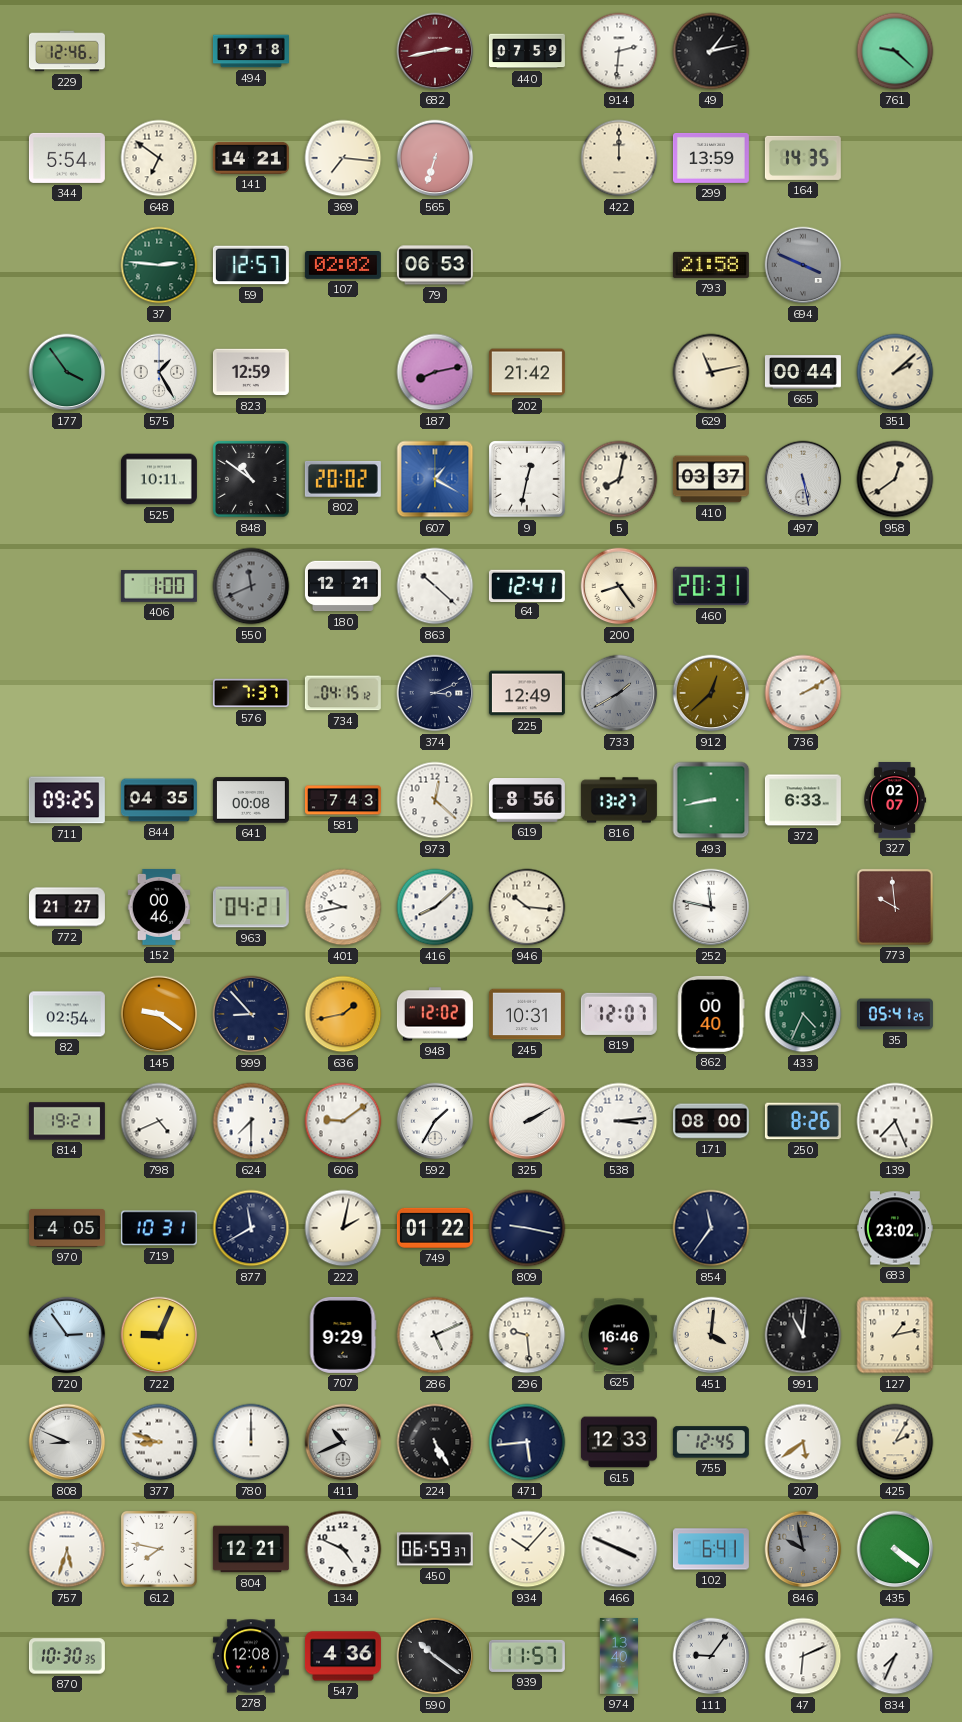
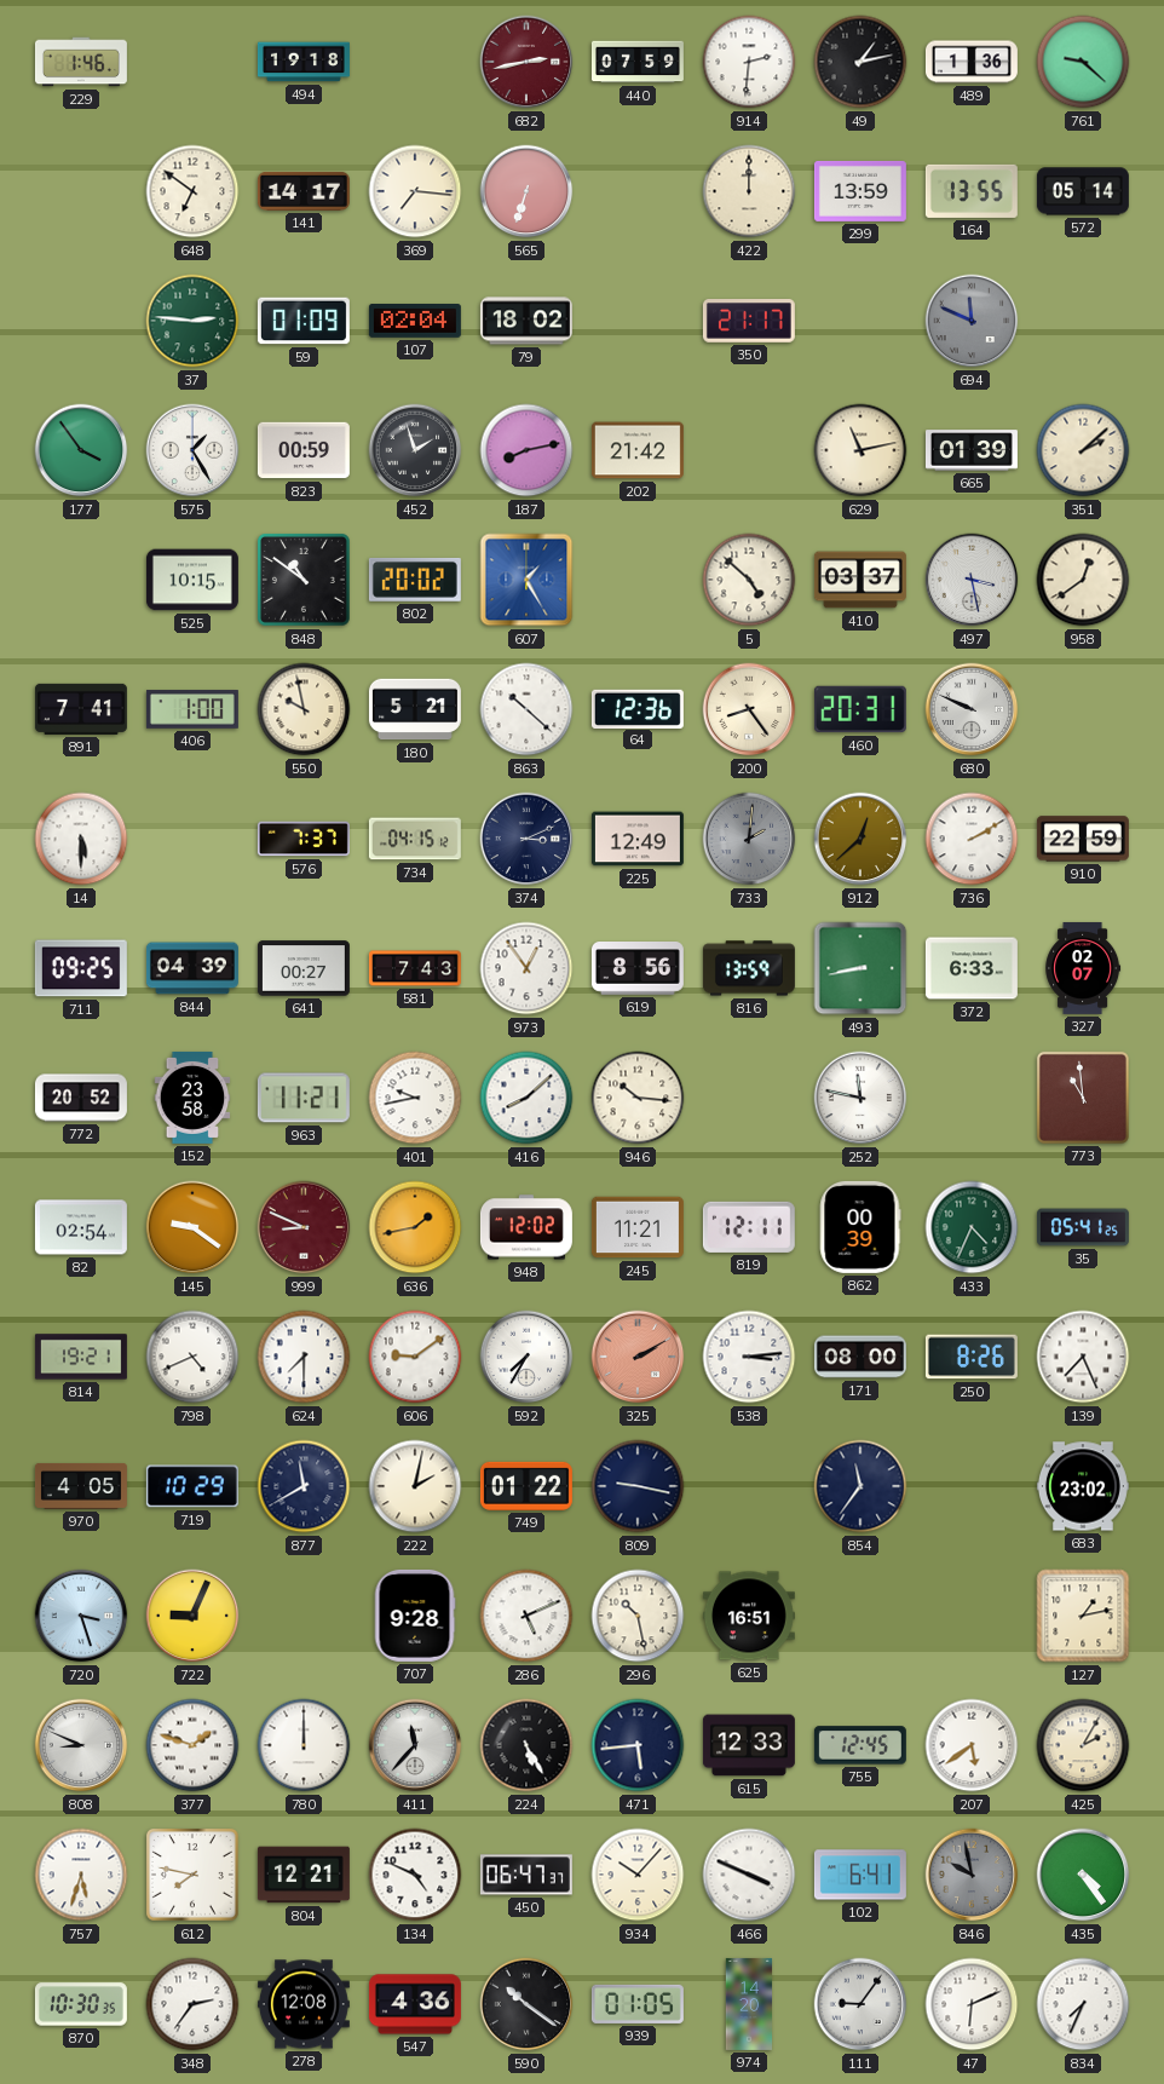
229: 12:46 -> 1:46 (81, 62)
489: none -> 1:36 (972, 62)
344: 5:54 -> none (67, 158)
141: 14:21 -> 14:17 (304, 191)
164: 14:35 -> 13:55 (972, 191)
572: none -> 05:14 (1083, 191)
59: 12:57 -> 01:09 (304, 321)
107: 02:02 -> 02:04 (415, 322)
79: 06:53 -> 18:02 (526, 321)
350: none -> 21:17 (749, 322)
793: 21:58 -> none (711, 265)
694: 3:49 -> 11:49 (972, 321)
823: 12:59 -> 00:59 (304, 450)
452: none -> 1:57 (415, 450)
665: 00:44 -> 01:39 (972, 450)
525: 10:11 -> 10:15 (192, 580)
607: 1:20 -> 1:25 (526, 580)
9: 12:32 -> none (528, 480)
5: 8:02 -> 4:52 (749, 580)
497: 5:28 -> 3:28 (972, 580)
891: none -> 7:41 (81, 709)
550: 11:41 -> 9:58 (304, 709)
550 dial: grey -> cream (304, 709)
180: 12:21 -> 5:21 (415, 709)
64: 12:41 -> 12:36 (638, 708)
680: none -> 9:49 (972, 709)
14: none -> 5:30 (81, 839)
733: 1:40 -> 2:01 (749, 839)
910: none -> 22:59 (1083, 839)
844: 04:35 -> 04:39 (192, 968)
641: 00:08 -> 00:27 (304, 968)
973: 12:22 -> 12:54 (526, 968)
816: 13:27 -> 13:59 (749, 968)
772: 21:27 -> 20:52 (81, 1098)
152: 00:46 -> 23:58 (192, 1098)
963: 04:21 -> 11:21 (304, 1098)
773: 9:59 -> 10:59 (1083, 1098)
999: 8:53 -> 8:49 (304, 1227)
999 dial: navy -> burgundy (304, 1227)
245: 10:31 -> 11:21 (638, 1227)
819: 12:07 -> 12:11 (749, 1227)
862: 00:40 -> 00:39 (860, 1227)
592: 1:35 -> 7:35 (526, 1357)
325 dial: white -> salmon (638, 1357)
719: 10:31 -> 10:29 (192, 1486)
720: 2:54 -> 3:27 (81, 1616)
707: 9:29 -> 9:28 (415, 1616)
296: 9:29 -> 10:28 (638, 1616)
625: 16:46 -> 16:51 (749, 1616)
451: 4:01 -> none (711, 1335)
991: 11:01 -> none (803, 1335)
377: 8:48 -> 1:48 (192, 1745)
411: 10:41 -> 11:37 (415, 1745)
450: 06:59 -> 06:47 (526, 1875)
435: 4:21 -> 4:24 (1083, 1875)
348: none -> 2:36 (192, 2004)
939: 11:57 -> 01:05 (638, 2004)
974: 13:40 -> 14:20 (749, 2004)
